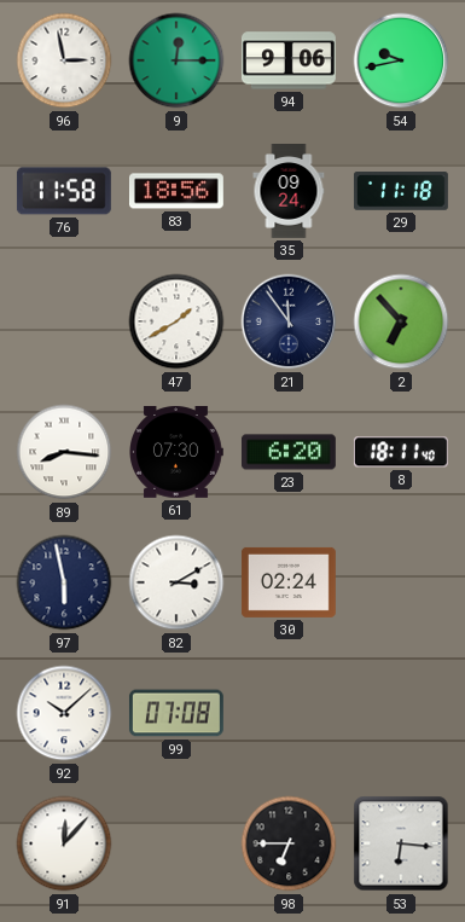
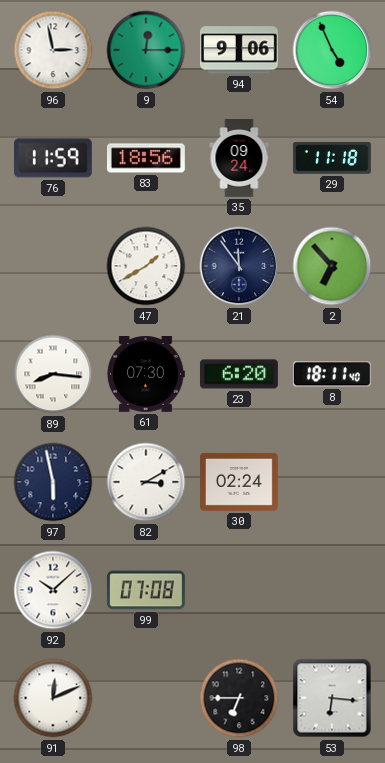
54: 9:43 -> 4:56 (332, 50)
76: 11:58 -> 11:59 (53, 158)
91: 12:07 -> 12:11 (53, 698)
